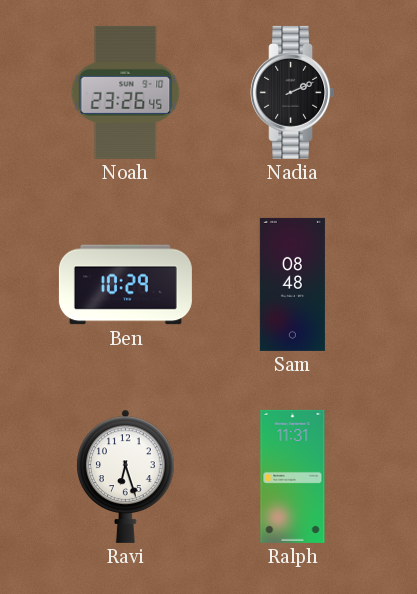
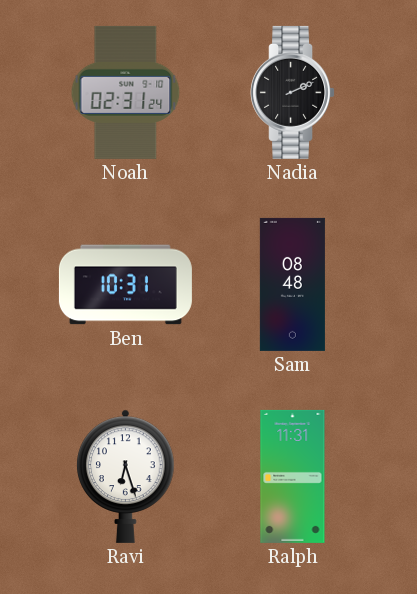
Noah: 23:26 -> 02:31 (126, 92)
Ben: 10:29 -> 10:31 (125, 285)
